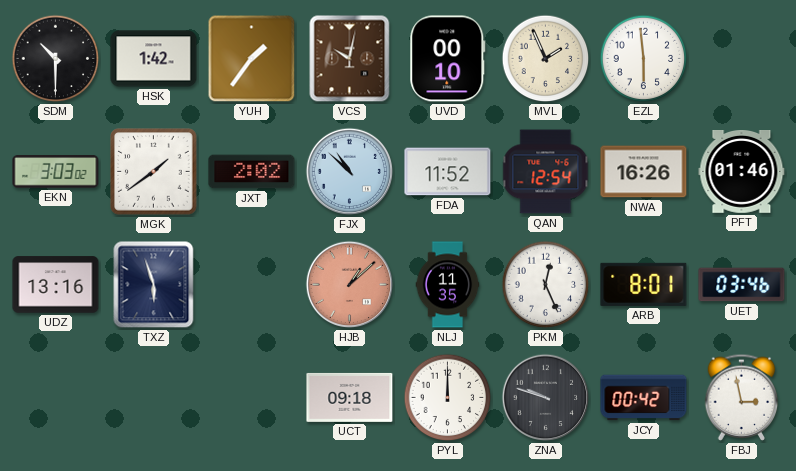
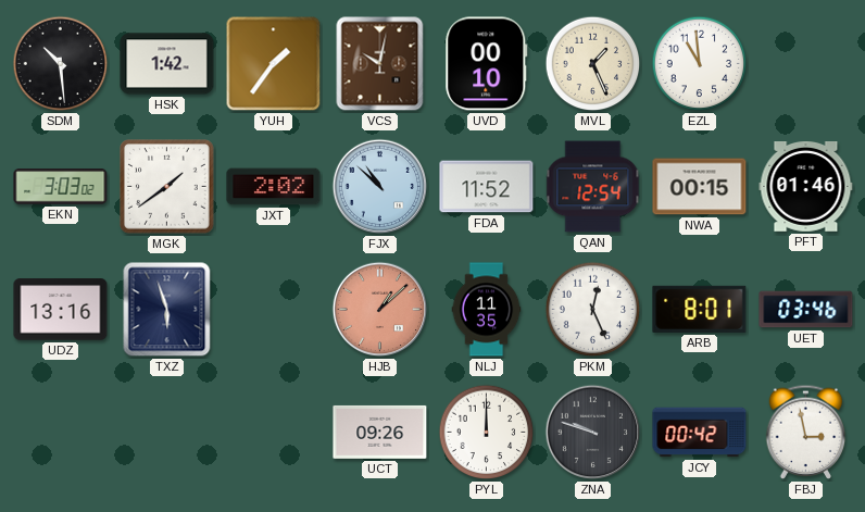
SDM: 10:30 -> 10:29 (61, 64)
MVL: 1:56 -> 1:26 (593, 64)
EZL: 5:59 -> 10:59 (700, 64)
NWA: 16:26 -> 00:15 (700, 187)
UCT: 09:18 -> 09:26 (380, 432)
